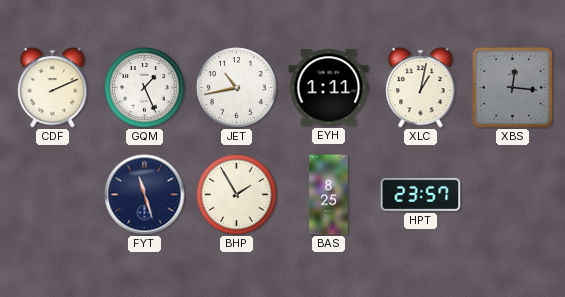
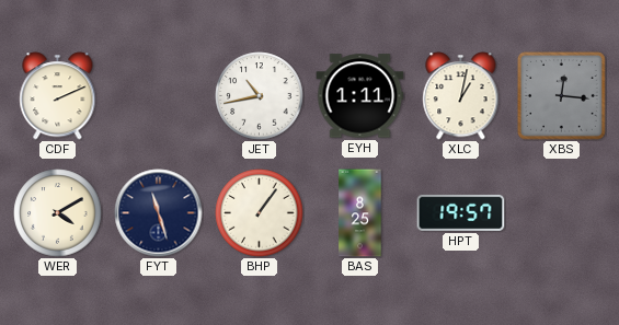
GQM: 1:26 -> none (145, 88)
WER: none -> 4:10 (58, 213)
BHP: 1:55 -> 1:06 (260, 213)
HPT: 23:57 -> 19:57 (461, 212)
